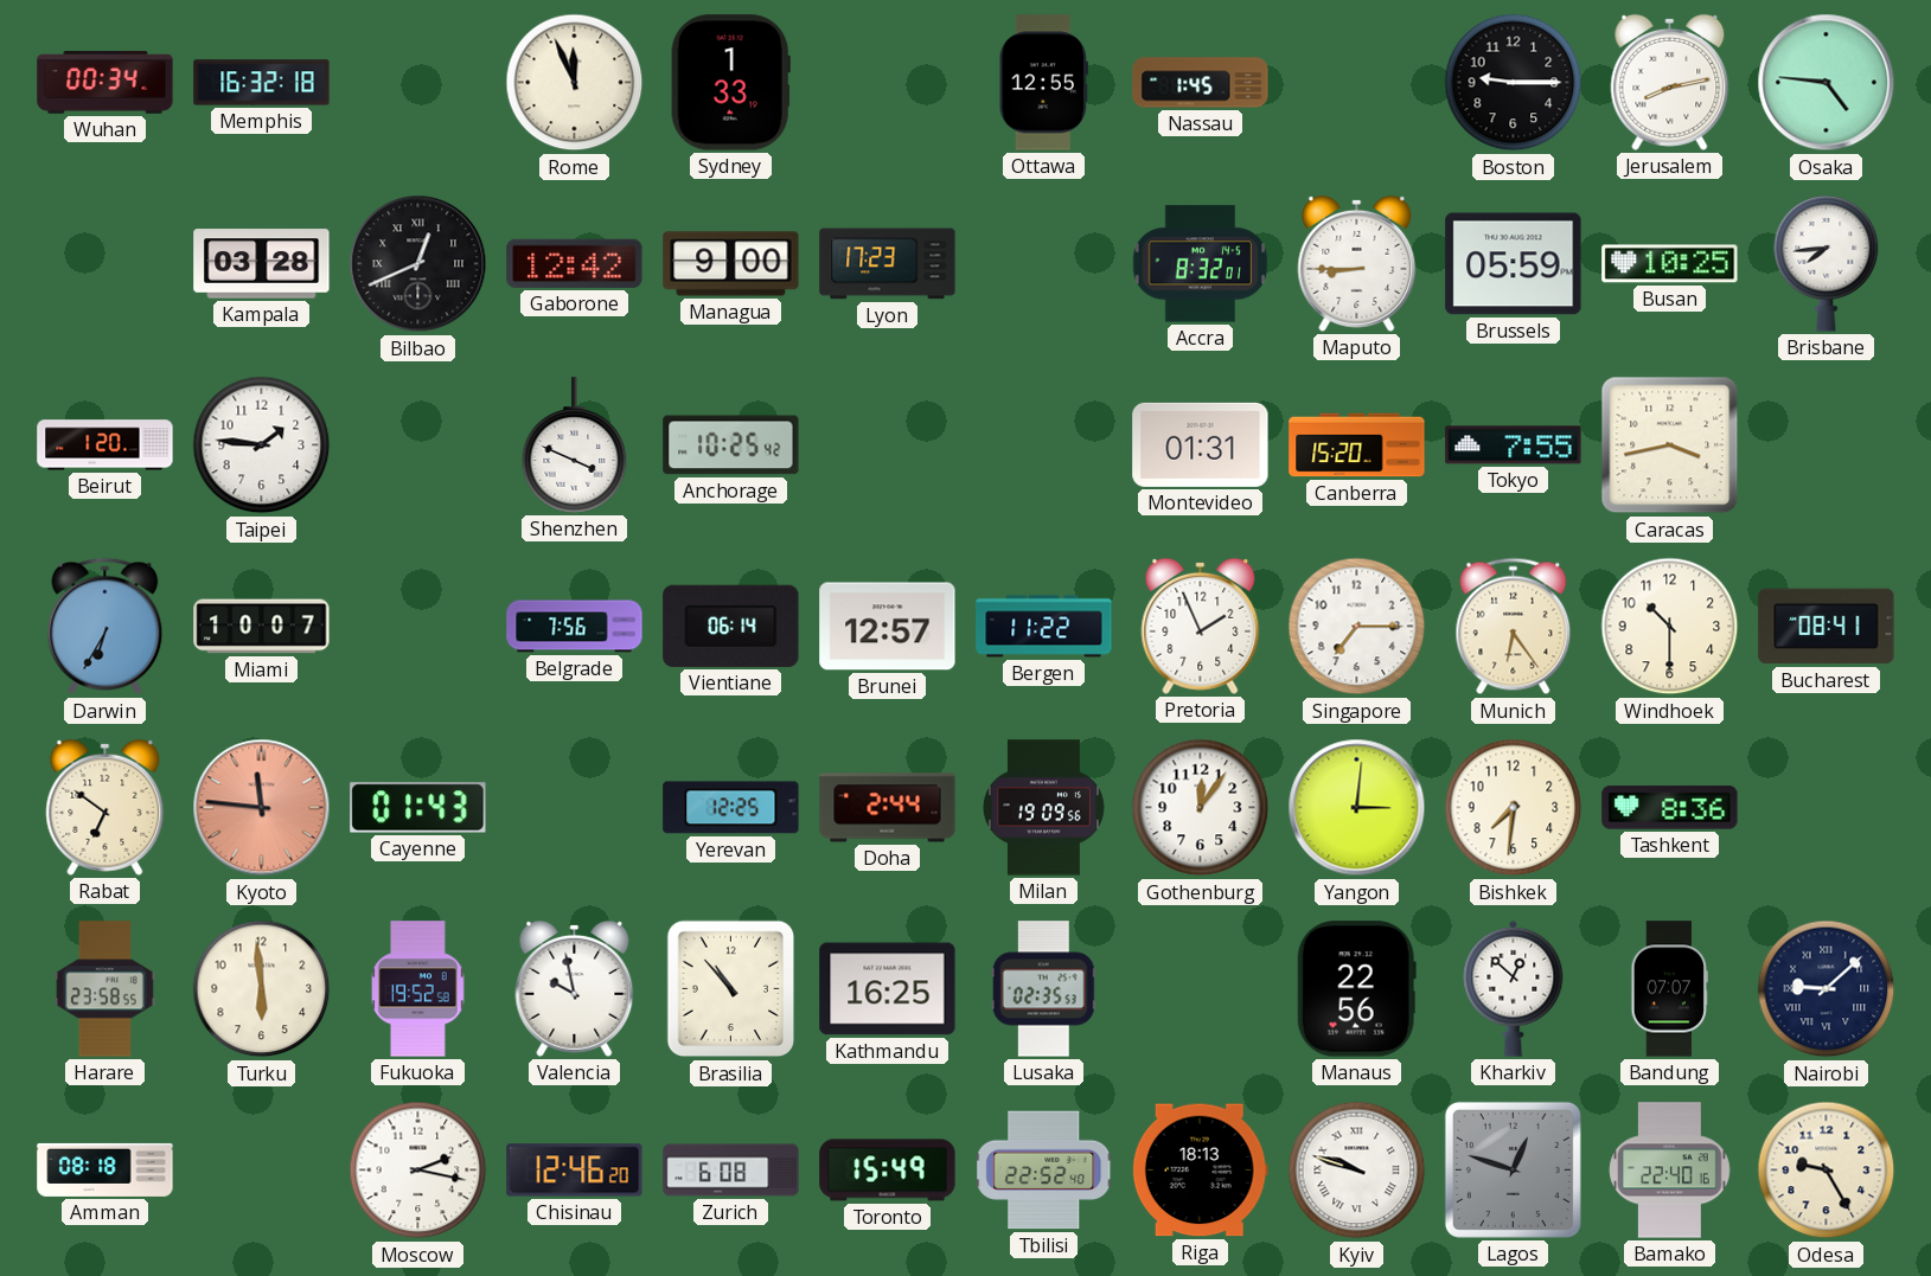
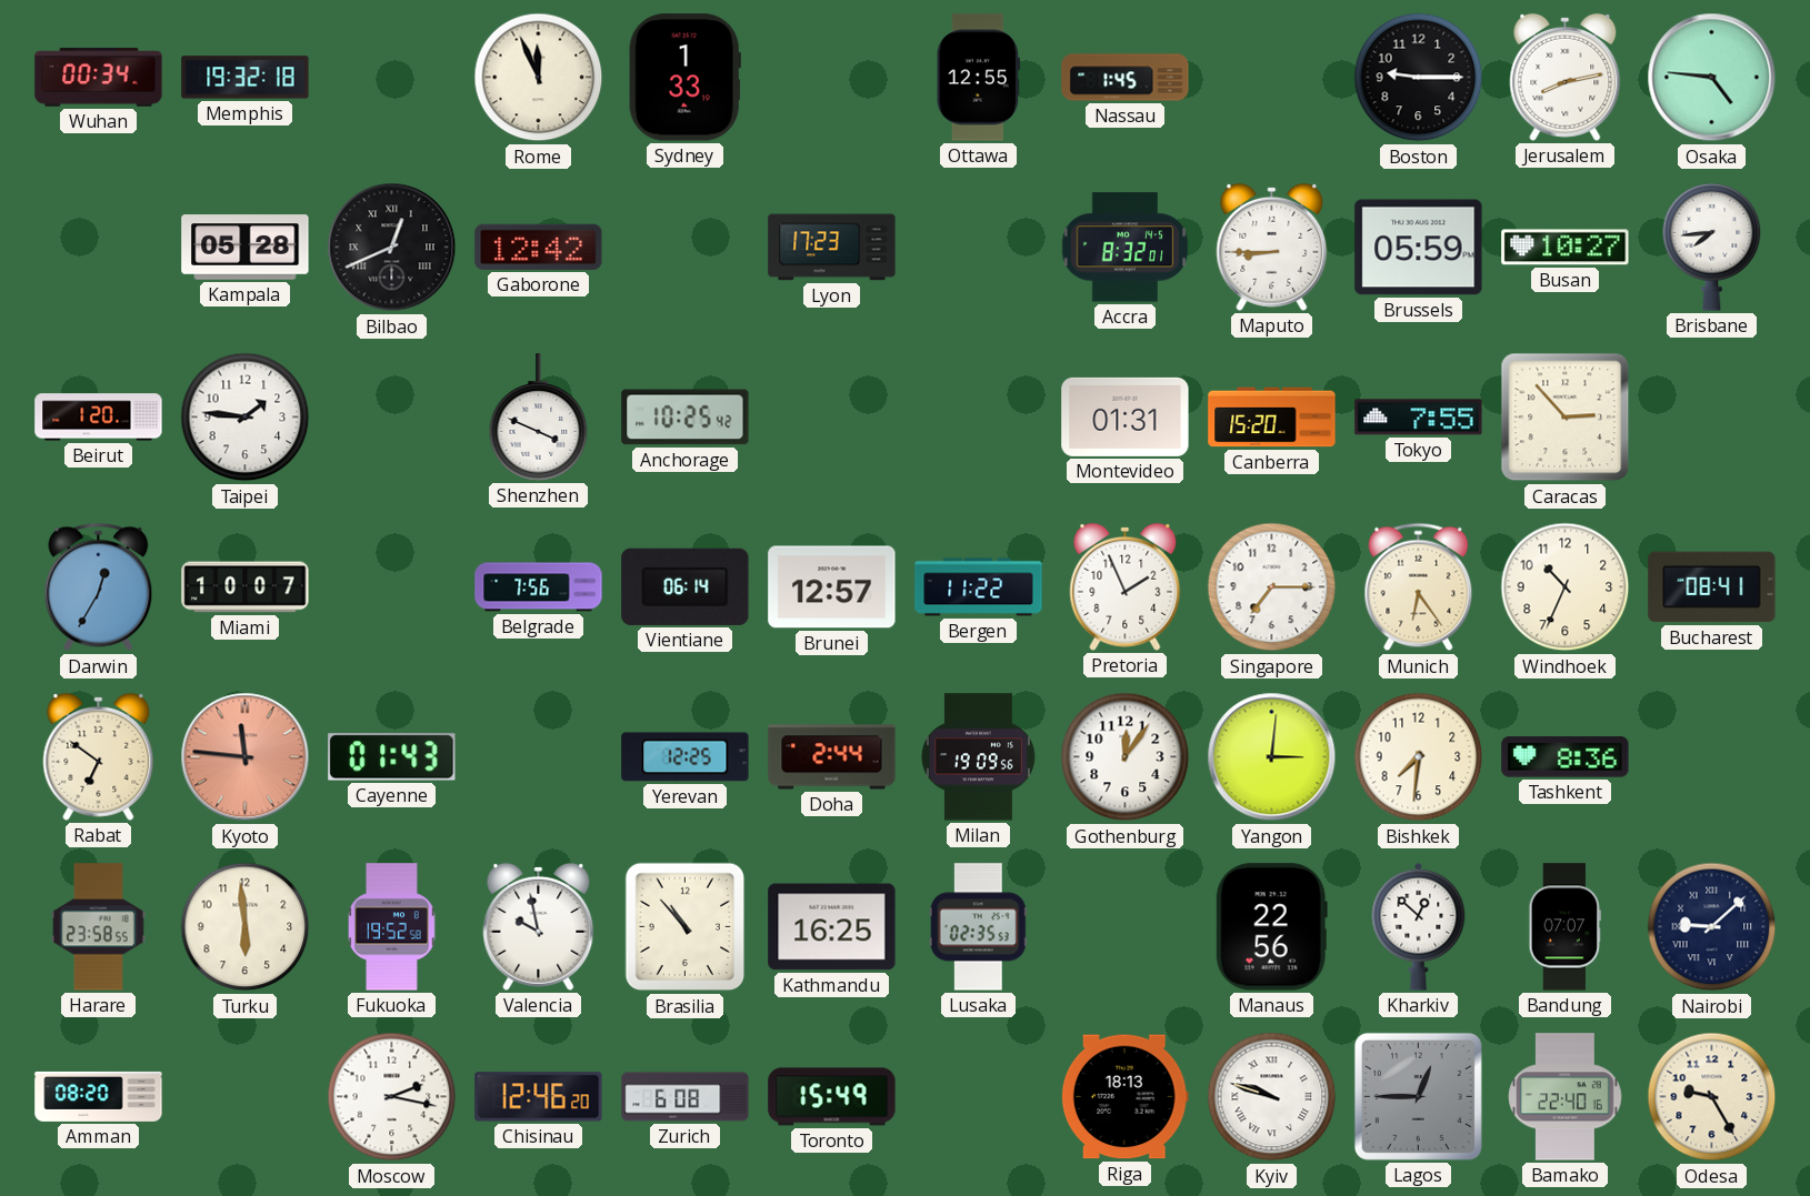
Memphis: 16:32 -> 19:32 (246, 78)
Kampala: 03:28 -> 05:28 (246, 248)
Managua: 9:00 -> none (731, 264)
Busan: 10:25 -> 10:27 (1566, 248)
Caracas: 3:43 -> 2:53 (1566, 418)
Darwin: 6:35 -> 12:35 (99, 587)
Windhoek: 10:30 -> 10:34 (1566, 587)
Amman: 08:18 -> 08:20 (99, 1096)
Tbilisi: 22:52 -> none (1044, 1171)
Lagos: 12:48 -> 12:45 (1418, 1096)
